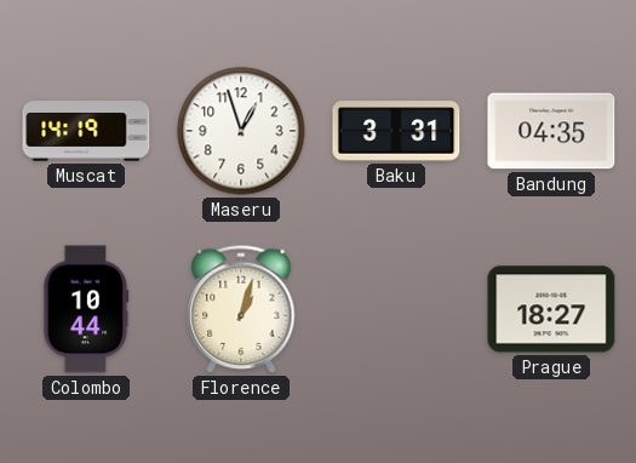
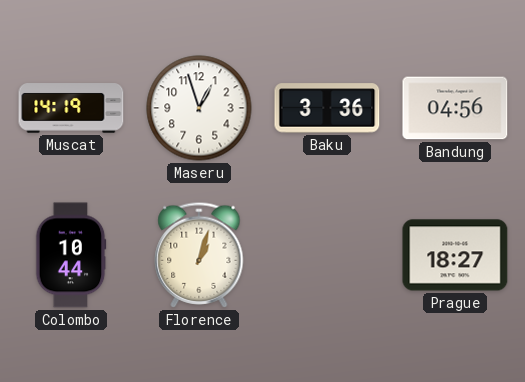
Baku: 3:31 -> 3:36 (327, 108)
Bandung: 04:35 -> 04:56 (455, 108)
